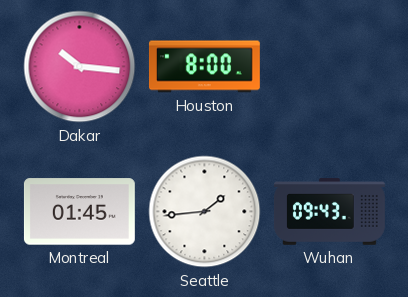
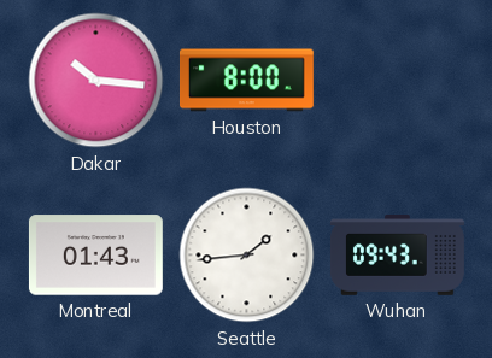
Montreal: 01:45 -> 01:43 (95, 256)
